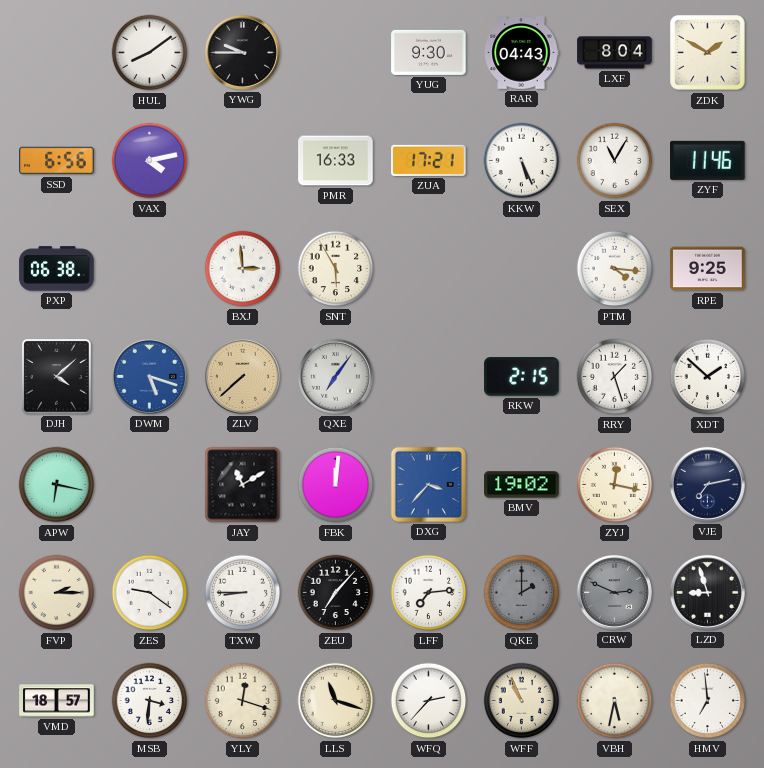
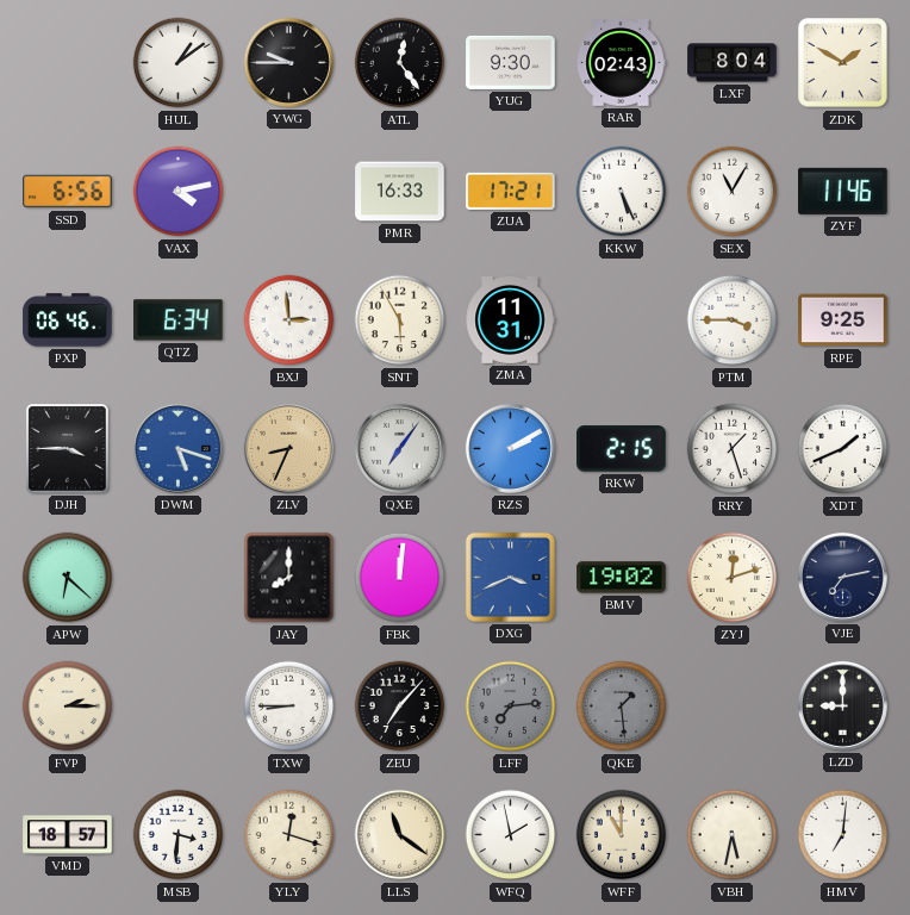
HUL: 8:09 -> 1:09 (179, 63)
ATL: none -> 12:24 (400, 63)
RAR: 04:43 -> 02:43 (621, 63)
PXP: 06:38 -> 06:46 (68, 320)
QTZ: none -> 6:34 (179, 320)
ZMA: none -> 11:31 (510, 320)
PTM: 4:16 -> 3:45 (733, 320)
DJH: 4:08 -> 3:45 (68, 449)
ZLV: 7:38 -> 8:34 (288, 448)
RZS: none -> 2:10 (510, 448)
XDT: 1:52 -> 1:41 (843, 449)
APW: 6:17 -> 6:22 (68, 578)
JAY: 11:10 -> 8:00 (289, 578)
DXG: 3:37 -> 3:41 (510, 577)
ZYJ: 12:17 -> 12:12 (733, 578)
ZES: 9:21 -> none (150, 593)
LFF dial: white -> grey (511, 707)
QKE: 2:00 -> 1:29 (622, 707)
CRW: 2:49 -> none (614, 592)
LZD: 8:57 -> 9:00 (842, 705)
LLS: 11:18 -> 11:21 (400, 835)
WFQ: 2:37 -> 1:58 (511, 835)
WFF: 10:56 -> 11:00 (622, 835)
HMV: 6:59 -> 7:01 (843, 835)
